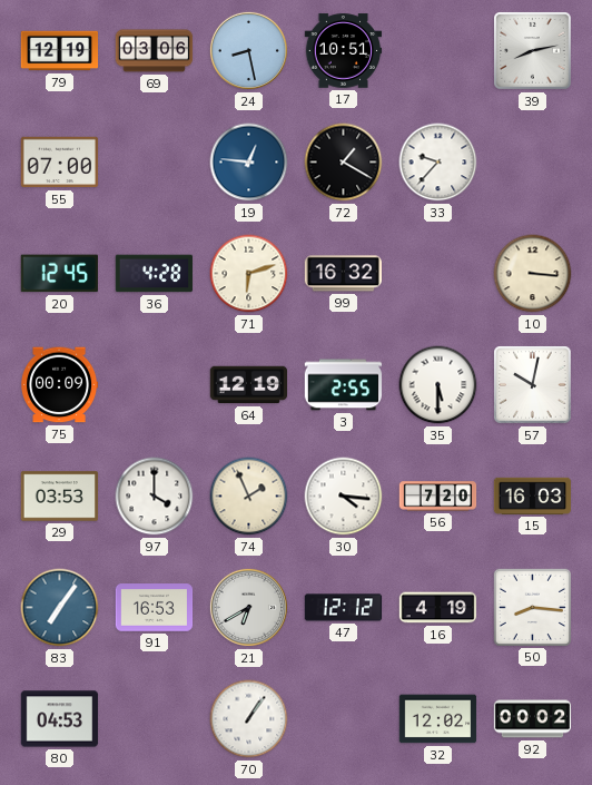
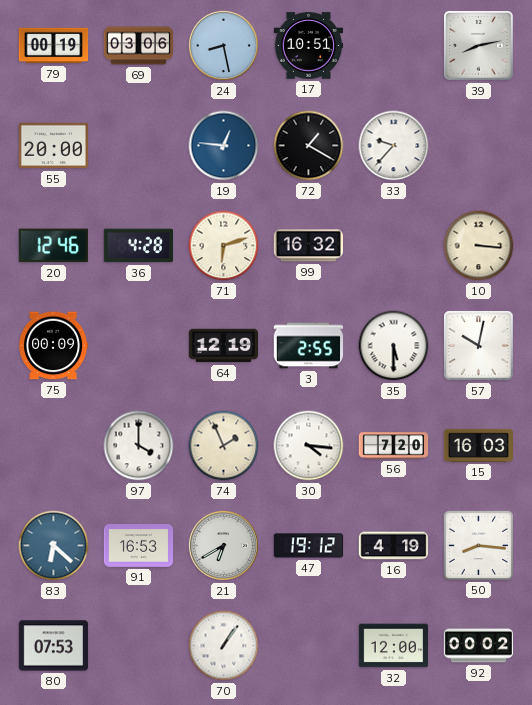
79: 12:19 -> 00:19 (54, 46)
55: 07:00 -> 20:00 (54, 146)
20: 12:45 -> 12:46 (53, 246)
29: 03:53 -> none (60, 497)
83: 7:06 -> 6:22 (54, 546)
47: 12:12 -> 19:12 (309, 546)
80: 04:53 -> 07:53 (54, 646)
32: 12:02 -> 12:00 (394, 646)
